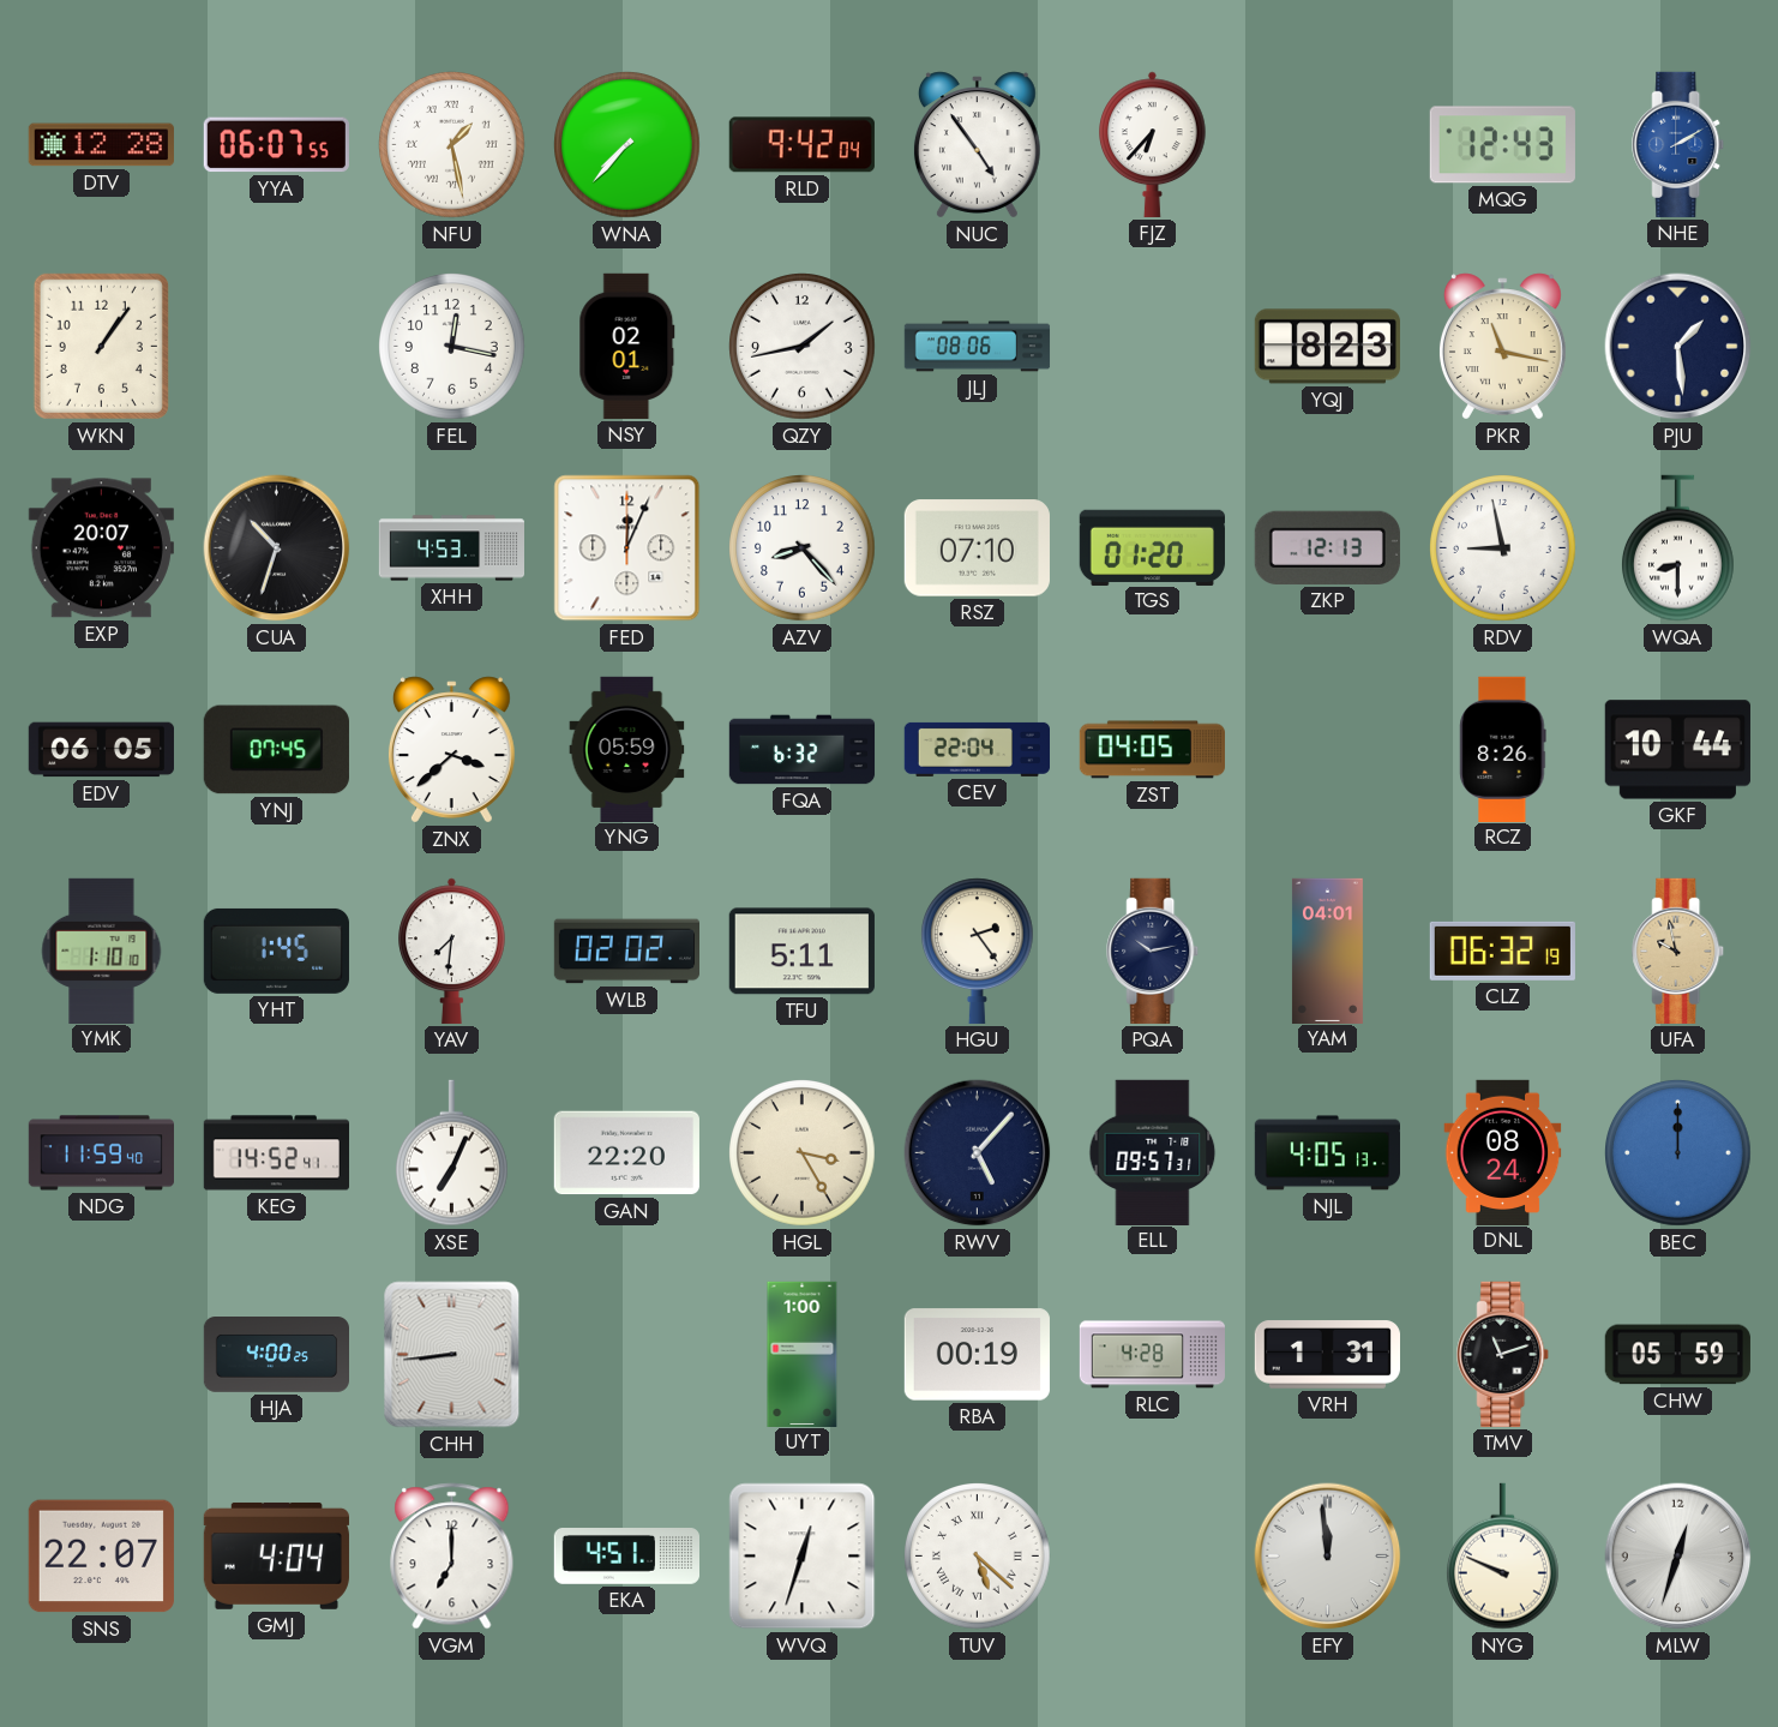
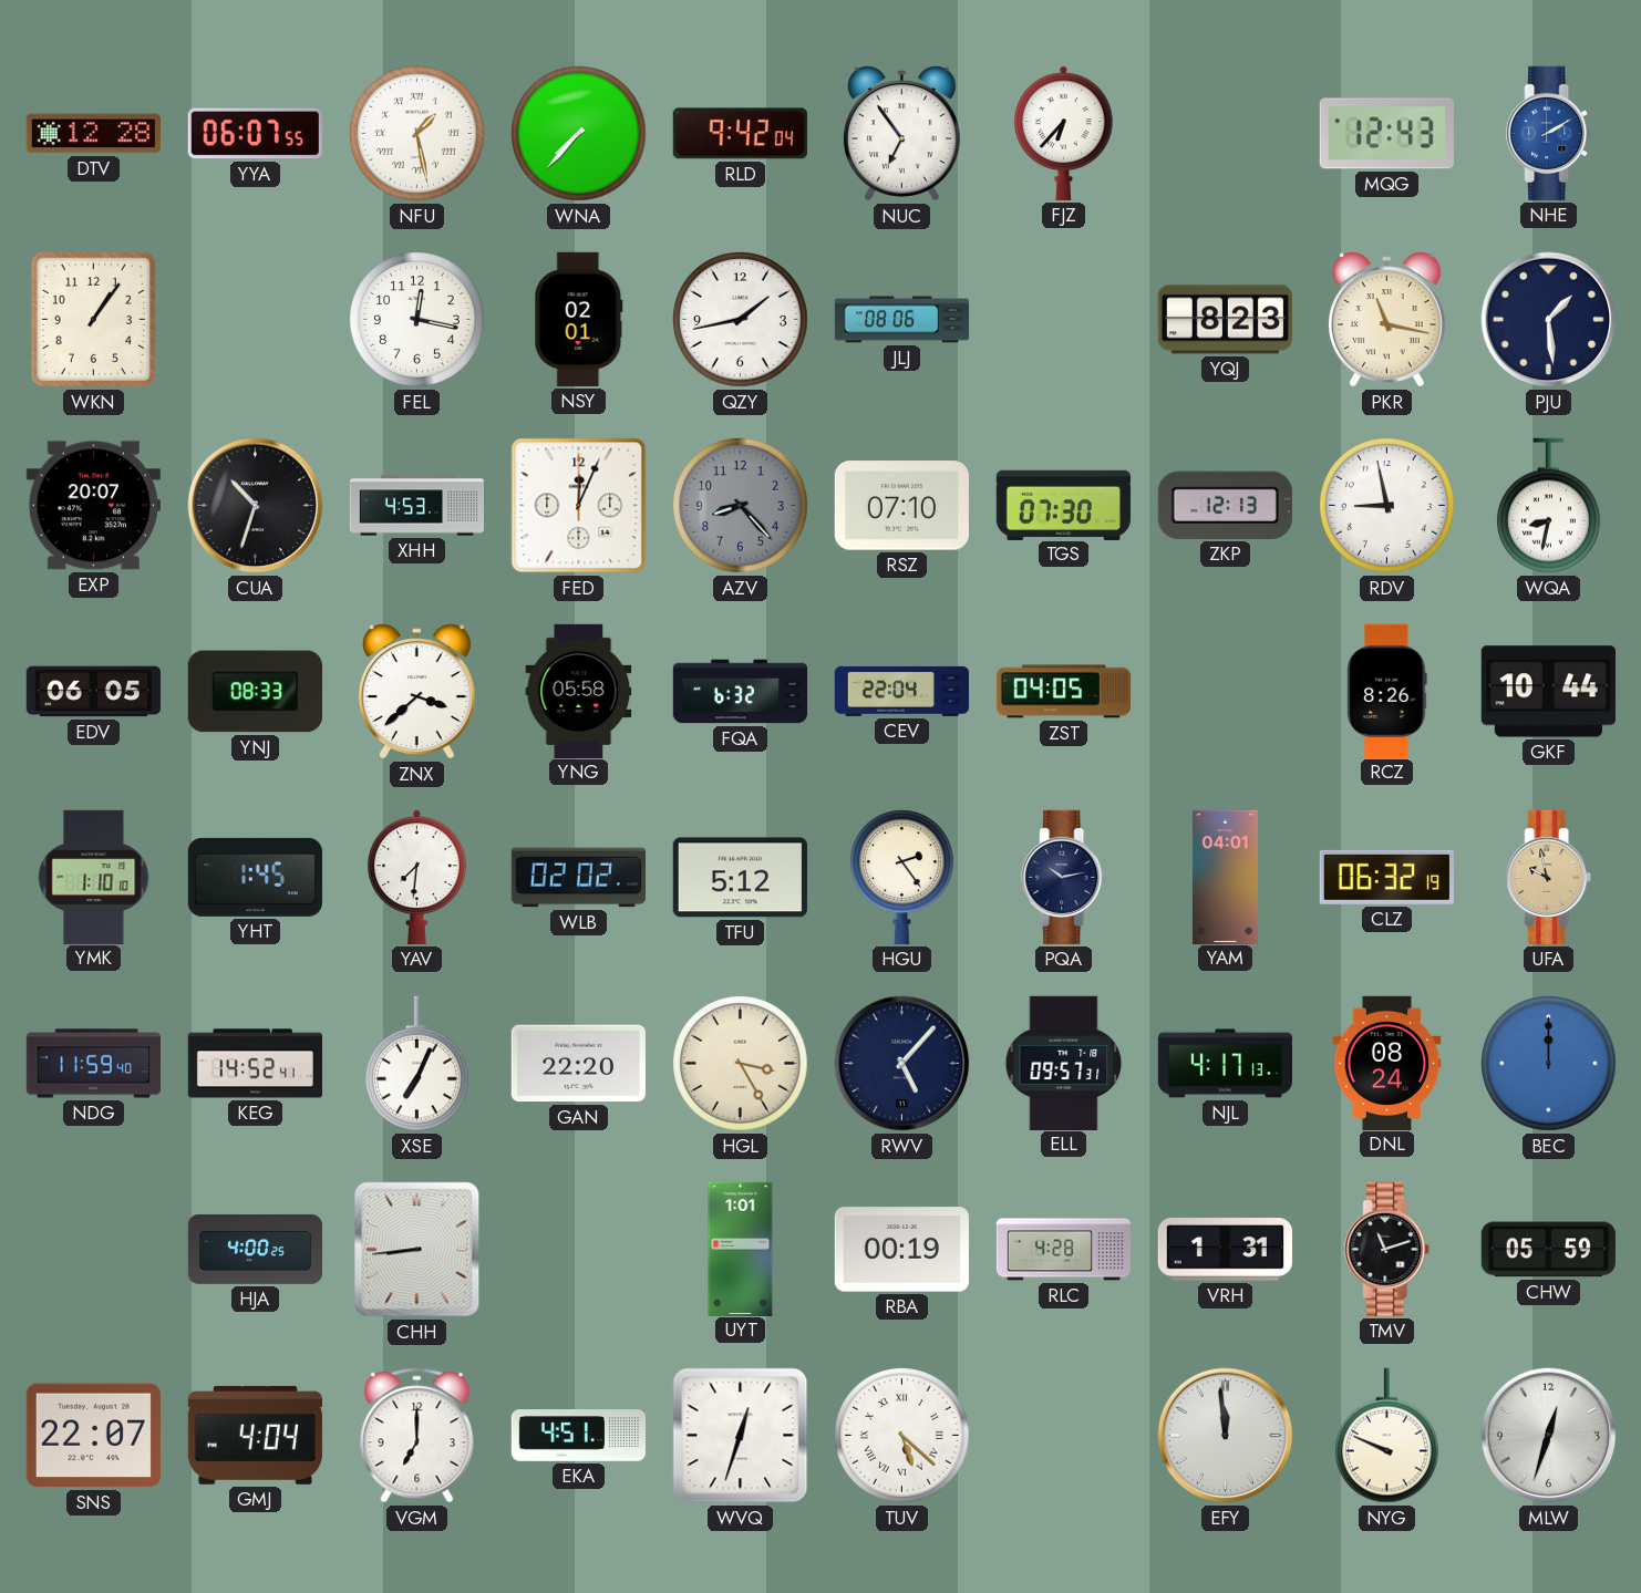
NUC: 4:54 -> 6:54 (901, 134)
AZV dial: white -> grey (741, 506)
TGS: 01:20 -> 07:30 (1063, 505)
WQA: 8:30 -> 8:32 (1548, 506)
YNJ: 07:45 -> 08:33 (255, 692)
YNG: 05:59 -> 05:58 (579, 691)
TFU: 5:11 -> 5:12 (740, 878)
NJL: 4:05 -> 4:17 (1225, 1064)
UYT: 1:00 -> 1:01 (741, 1249)
